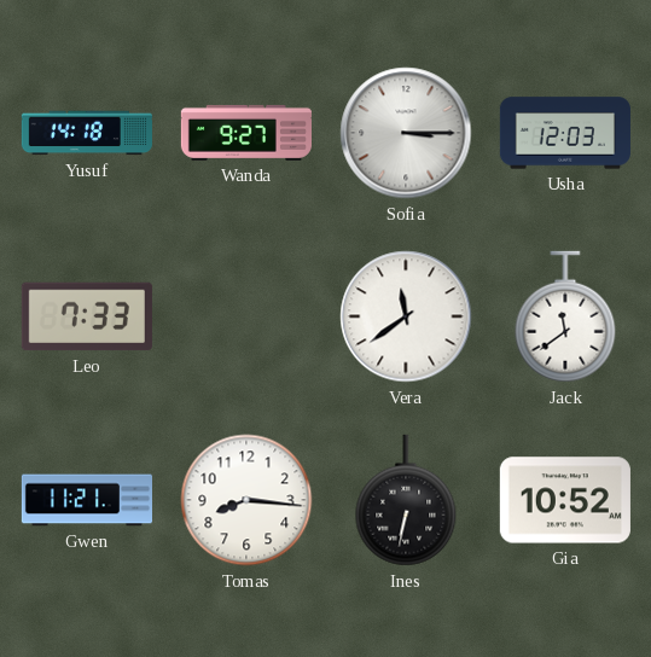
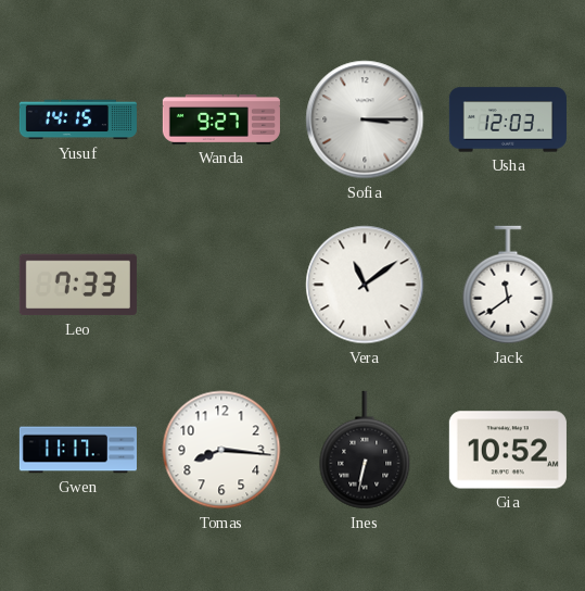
Yusuf: 14:18 -> 14:15 (78, 120)
Vera: 11:39 -> 11:09 (365, 285)
Gwen: 11:21 -> 11:17 (77, 450)
